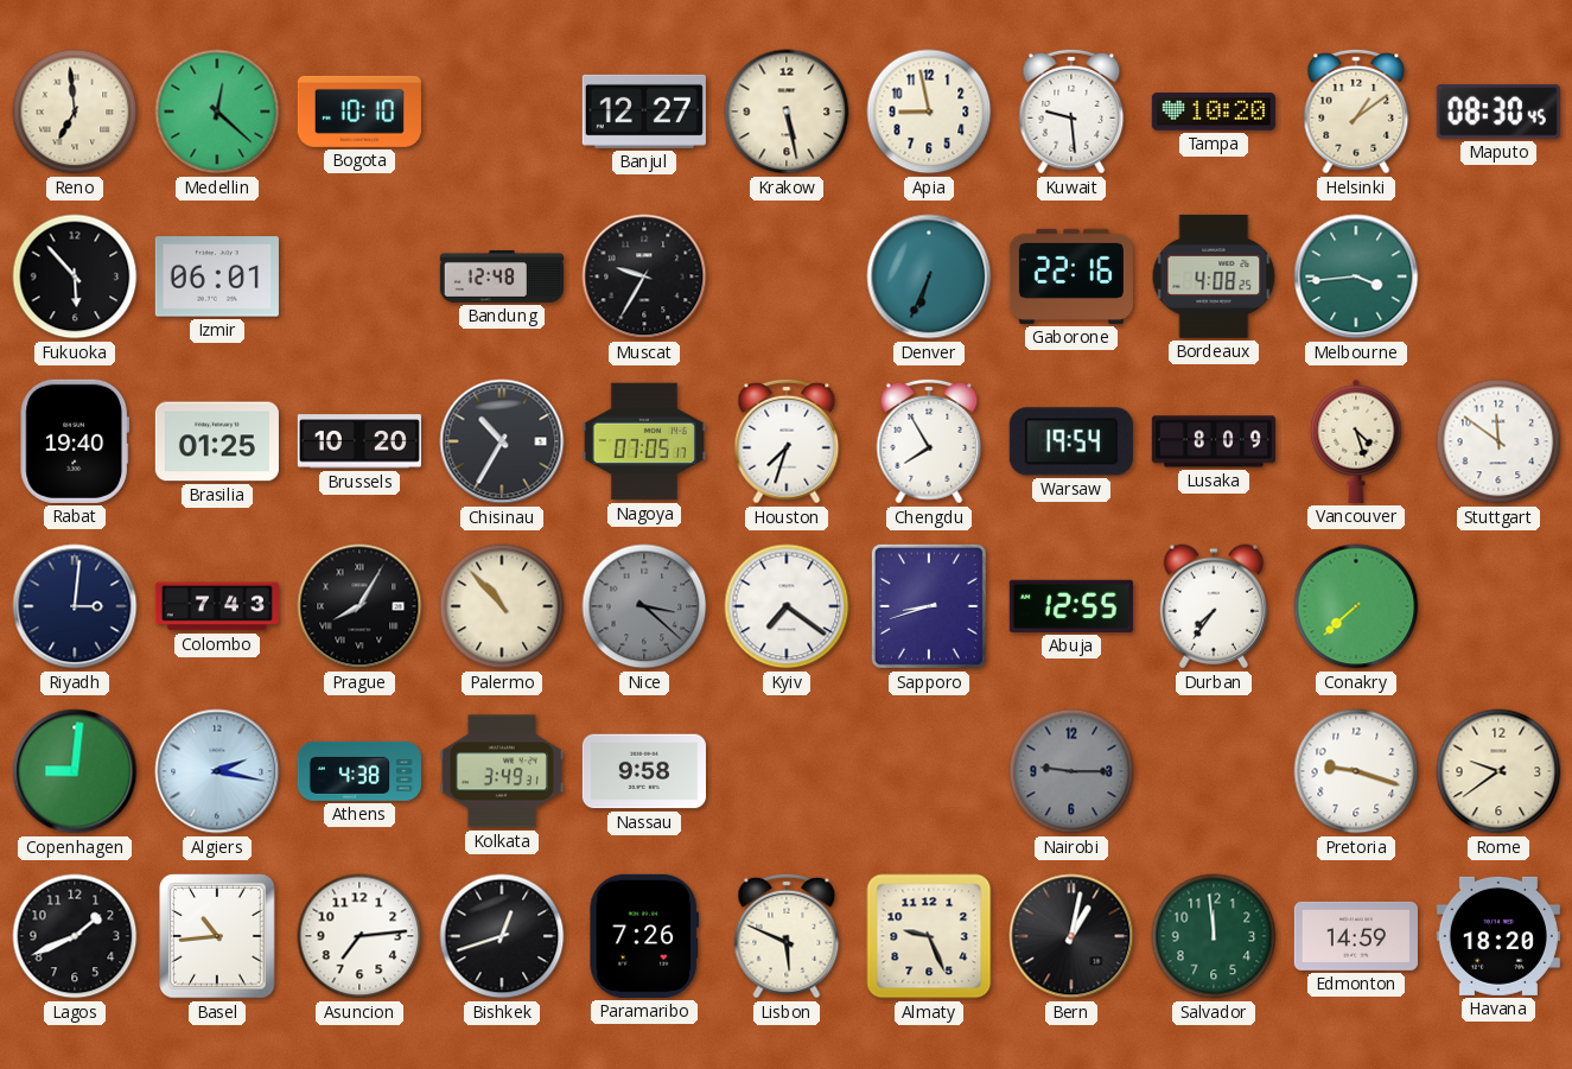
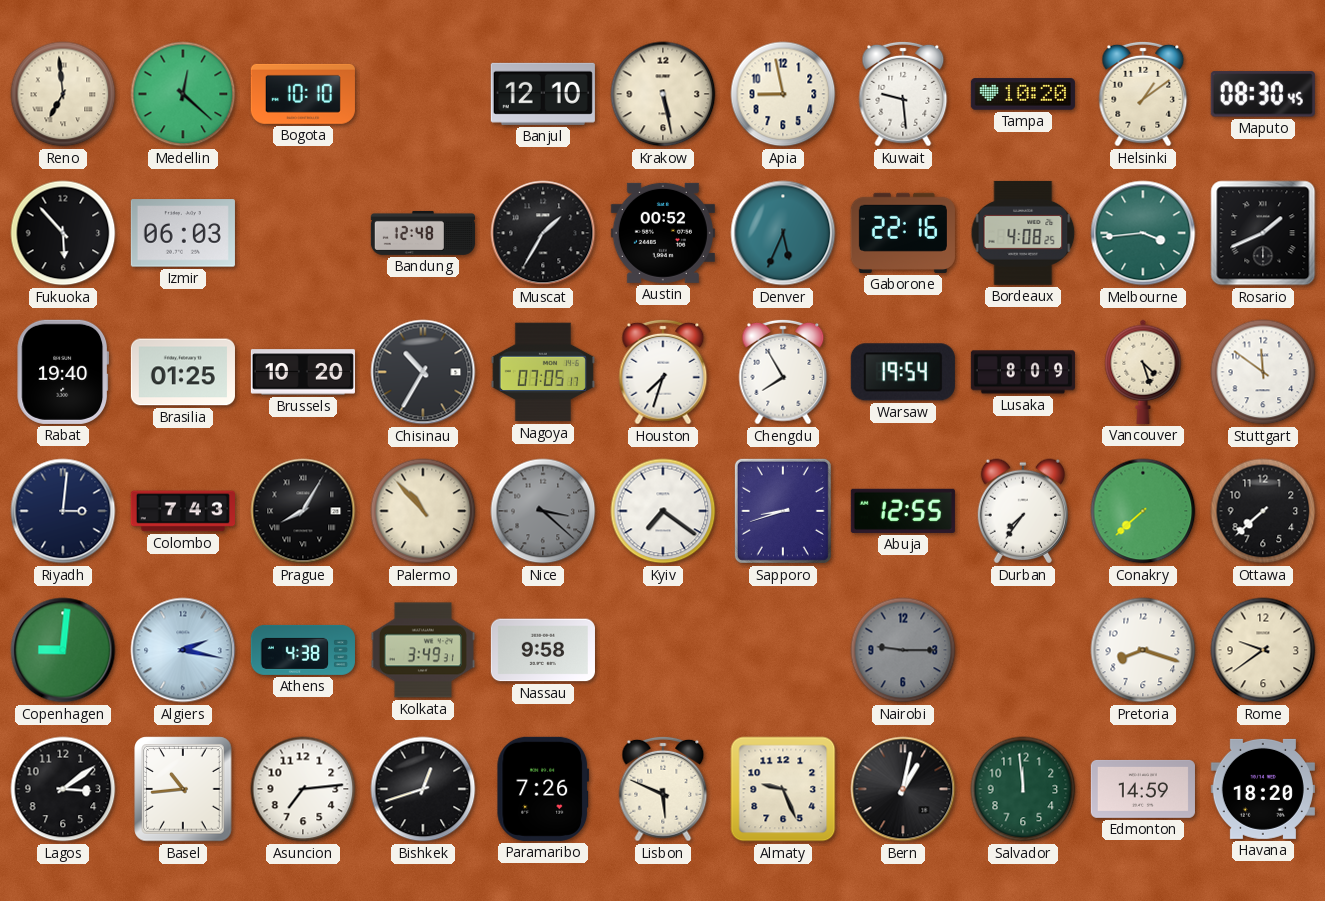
Banjul: 12:27 -> 12:10 (543, 94)
Izmir: 06:01 -> 06:03 (183, 233)
Muscat: 9:35 -> 1:35 (543, 233)
Austin: none -> 00:52 (663, 233)
Denver: 6:34 -> 5:34 (783, 233)
Rosario: none -> 1:41 (1263, 233)
Ottawa: none -> 7:38 (1263, 511)
Pretoria: 9:18 -> 8:18 (1143, 650)
Lagos: 1:41 -> 3:09 (63, 789)
